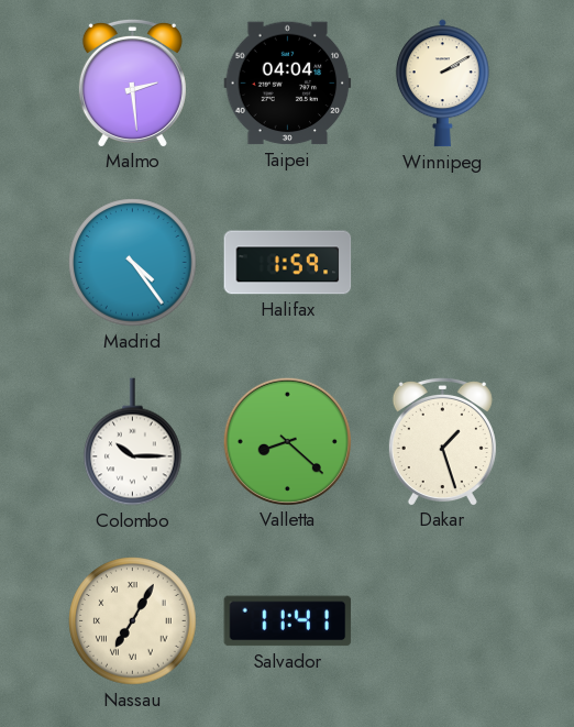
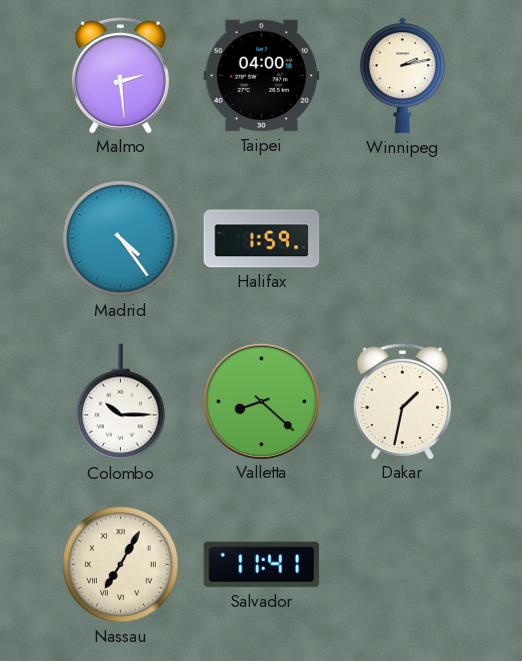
Taipei: 04:04 -> 04:00 (262, 76)
Winnipeg: 2:10 -> 2:13 (402, 76)
Dakar: 1:27 -> 1:32 (402, 401)
